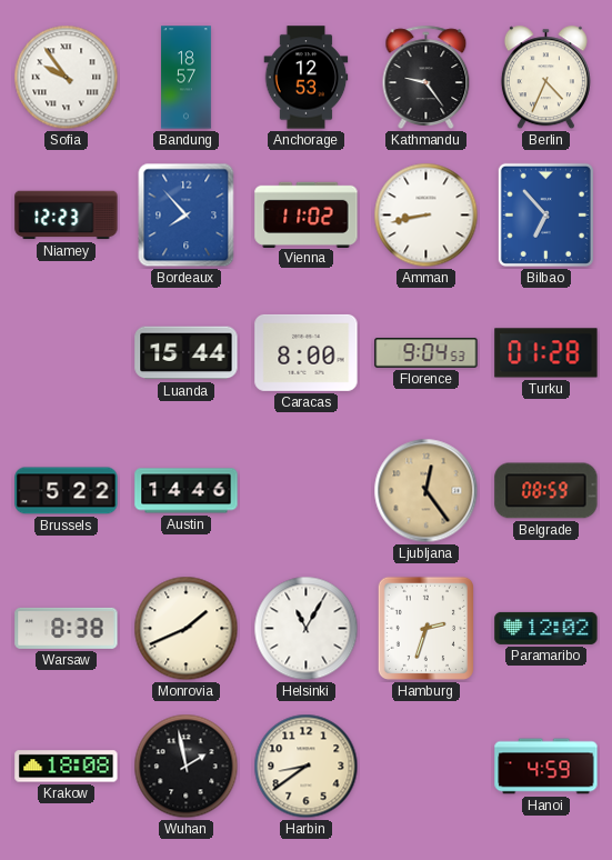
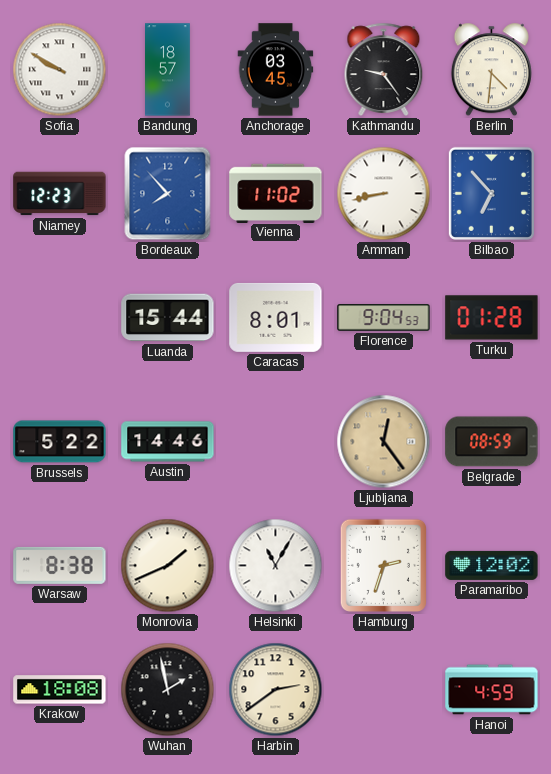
Sofia: 9:54 -> 9:50 (60, 70)
Anchorage: 12:53 -> 03:45 (276, 70)
Berlin: 4:34 -> 4:31 (491, 70)
Caracas: 8:00 -> 8:01 (276, 317)
Harbin: 8:39 -> 2:39 (276, 690)
